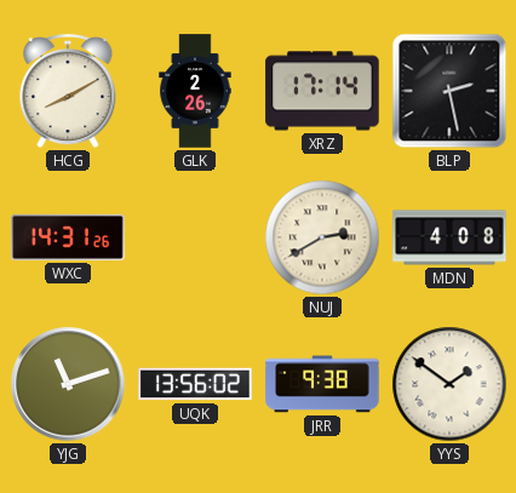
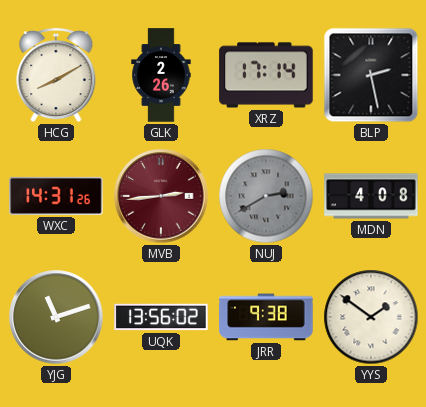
MVB: none -> 2:44 (161, 196)
NUJ dial: cream -> grey (266, 196)
